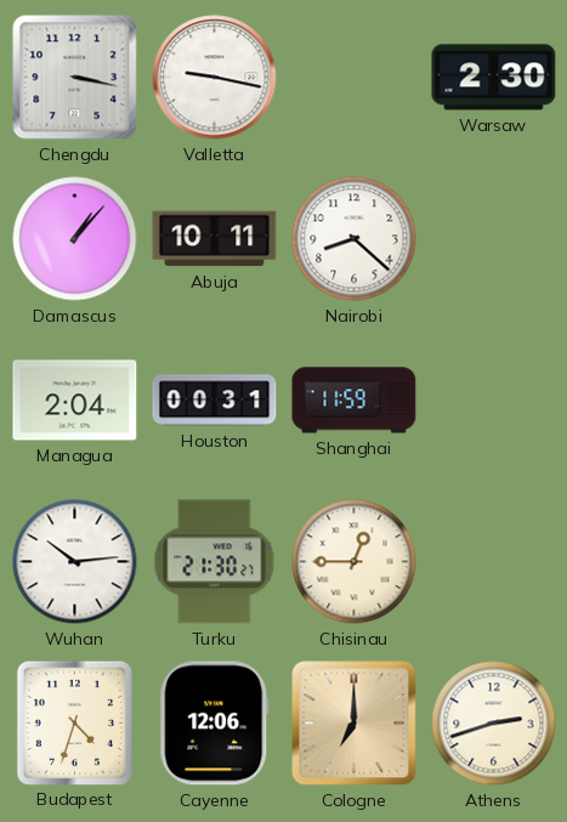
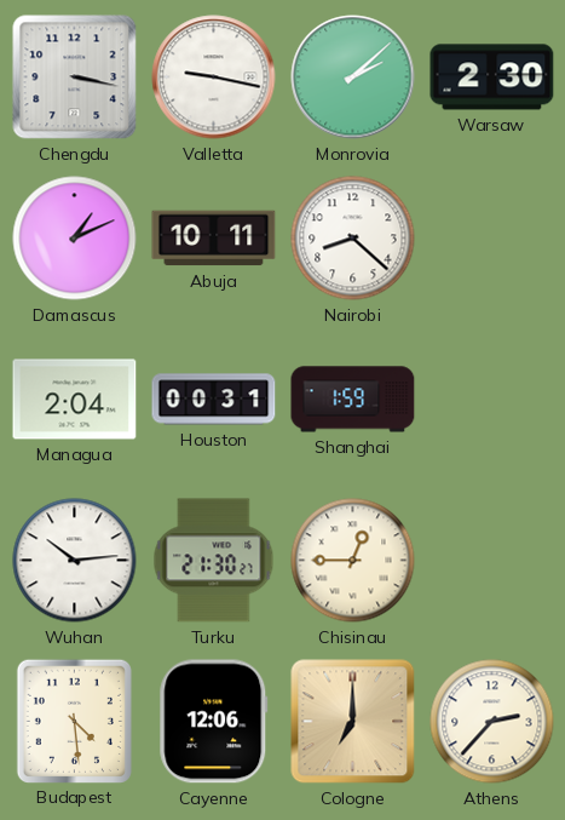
Monrovia: none -> 2:08 (353, 78)
Damascus: 1:07 -> 1:11 (75, 239)
Shanghai: 11:59 -> 1:59 (353, 400)
Budapest: 4:33 -> 4:29 (74, 721)
Athens: 2:42 -> 2:37 (492, 722)
